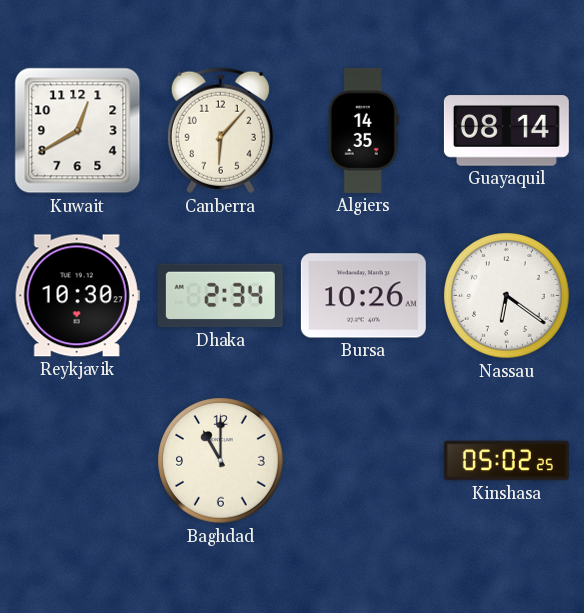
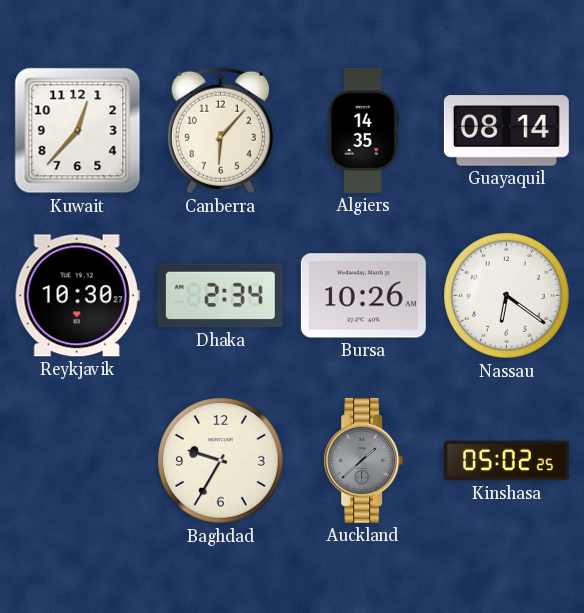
Kuwait: 12:40 -> 12:37 (78, 131)
Baghdad: 11:00 -> 9:35 (221, 461)
Auckland: none -> 1:38 (364, 460)
